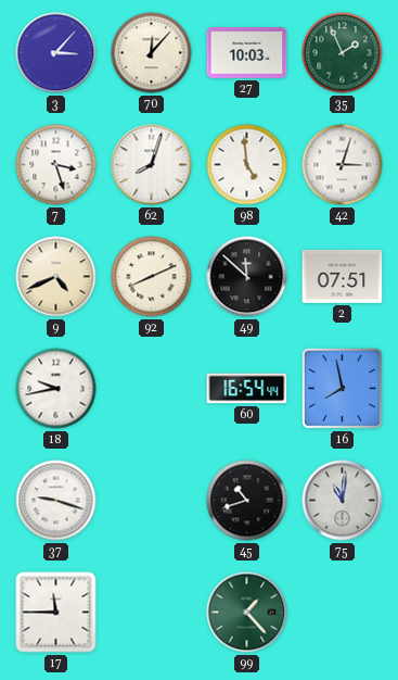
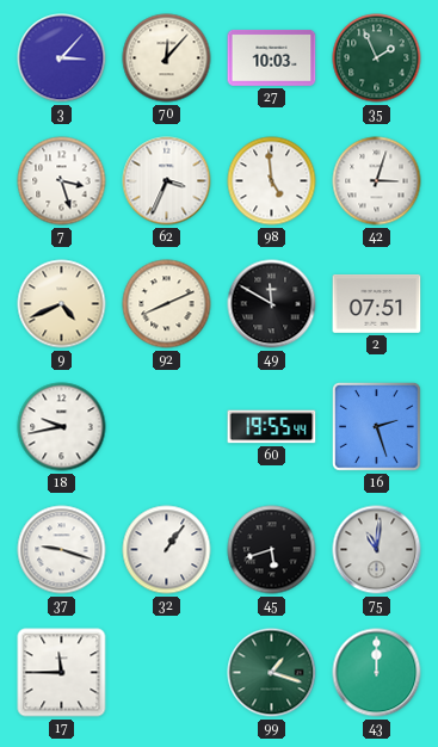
62: 8:03 -> 3:34 (167, 181)
49: 11:52 -> 11:50 (272, 304)
60: 16:54 -> 19:55 (272, 427)
16: 7:58 -> 2:27 (377, 427)
32: none -> 1:06 (167, 550)
45: 10:42 -> 5:42 (272, 550)
99: 1:23 -> 1:18 (272, 673)
43: none -> 12:00 (377, 673)
